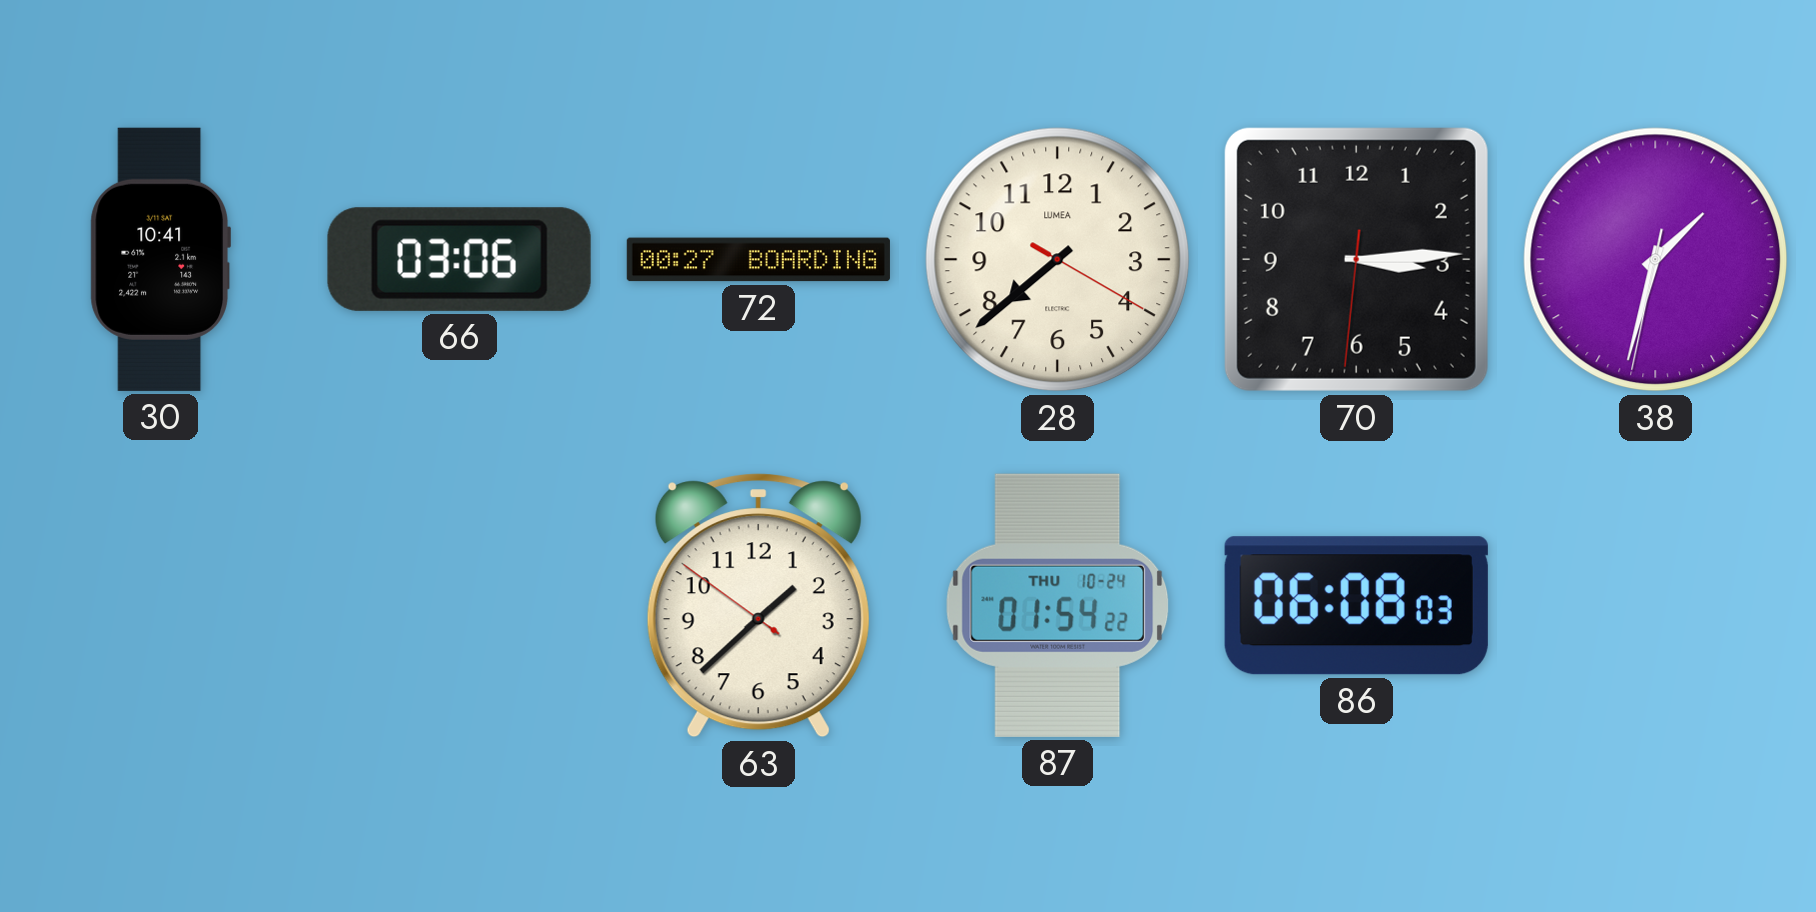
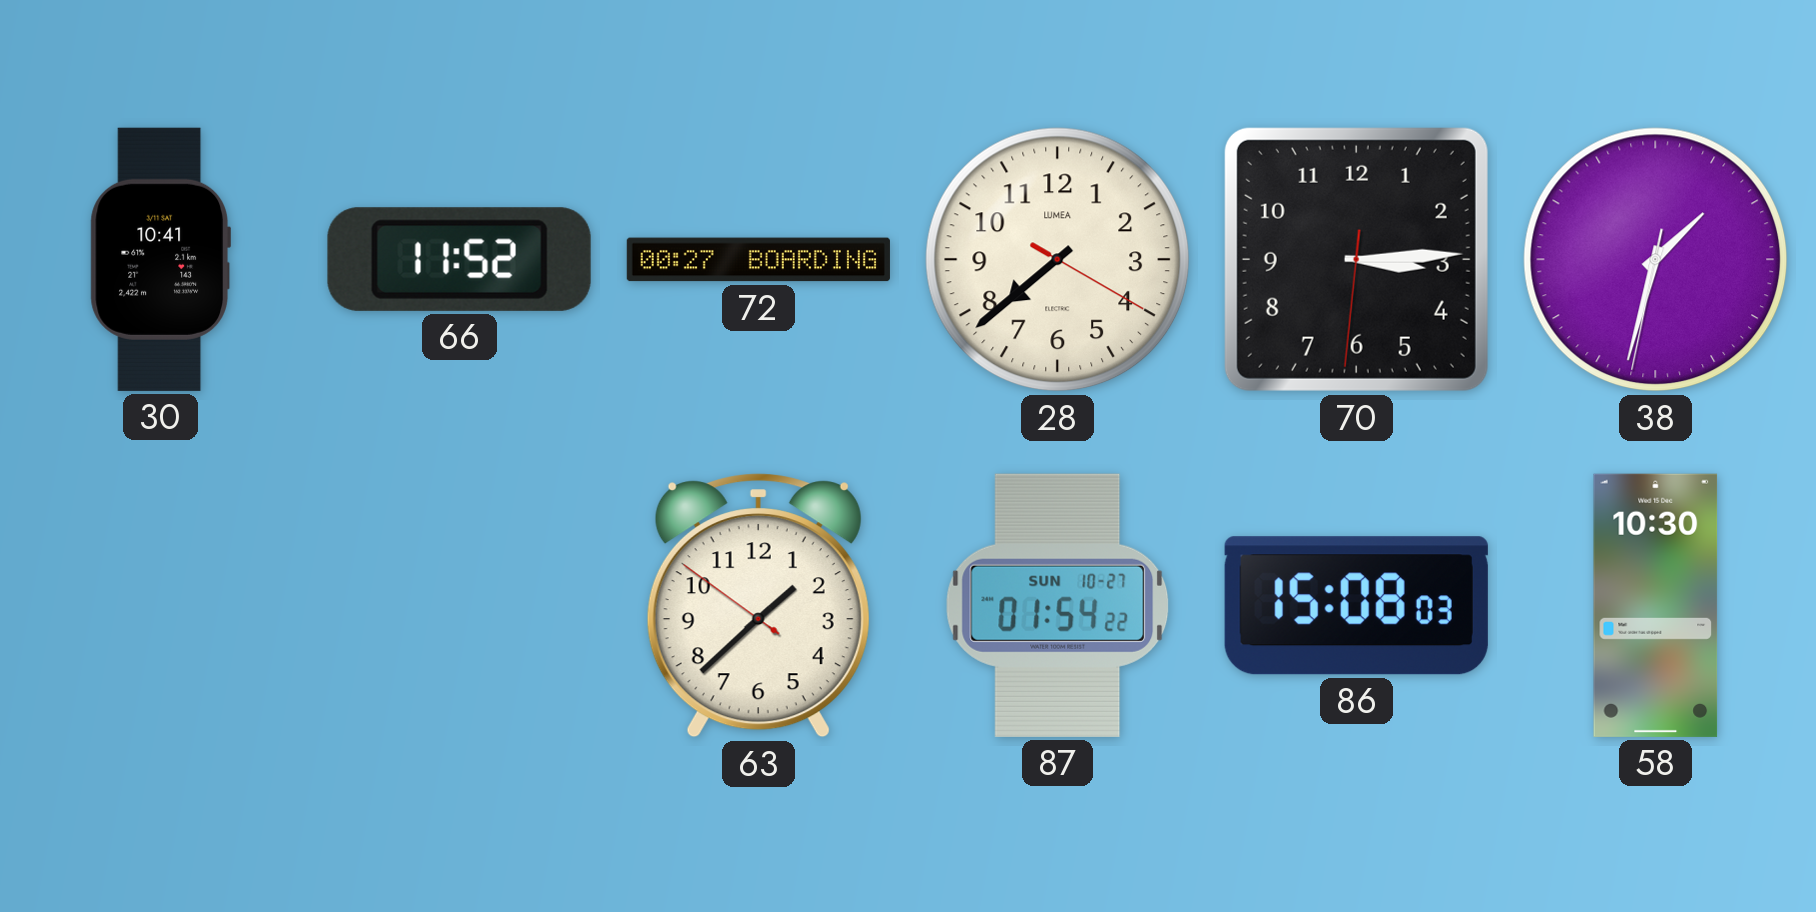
66: 03:06 -> 11:52 (459, 259)
87 date: THU 10-24 -> SUN 10-27 (1058, 605)
86: 06:08 -> 15:08 (1356, 606)
58: none -> 10:30 (1656, 605)
